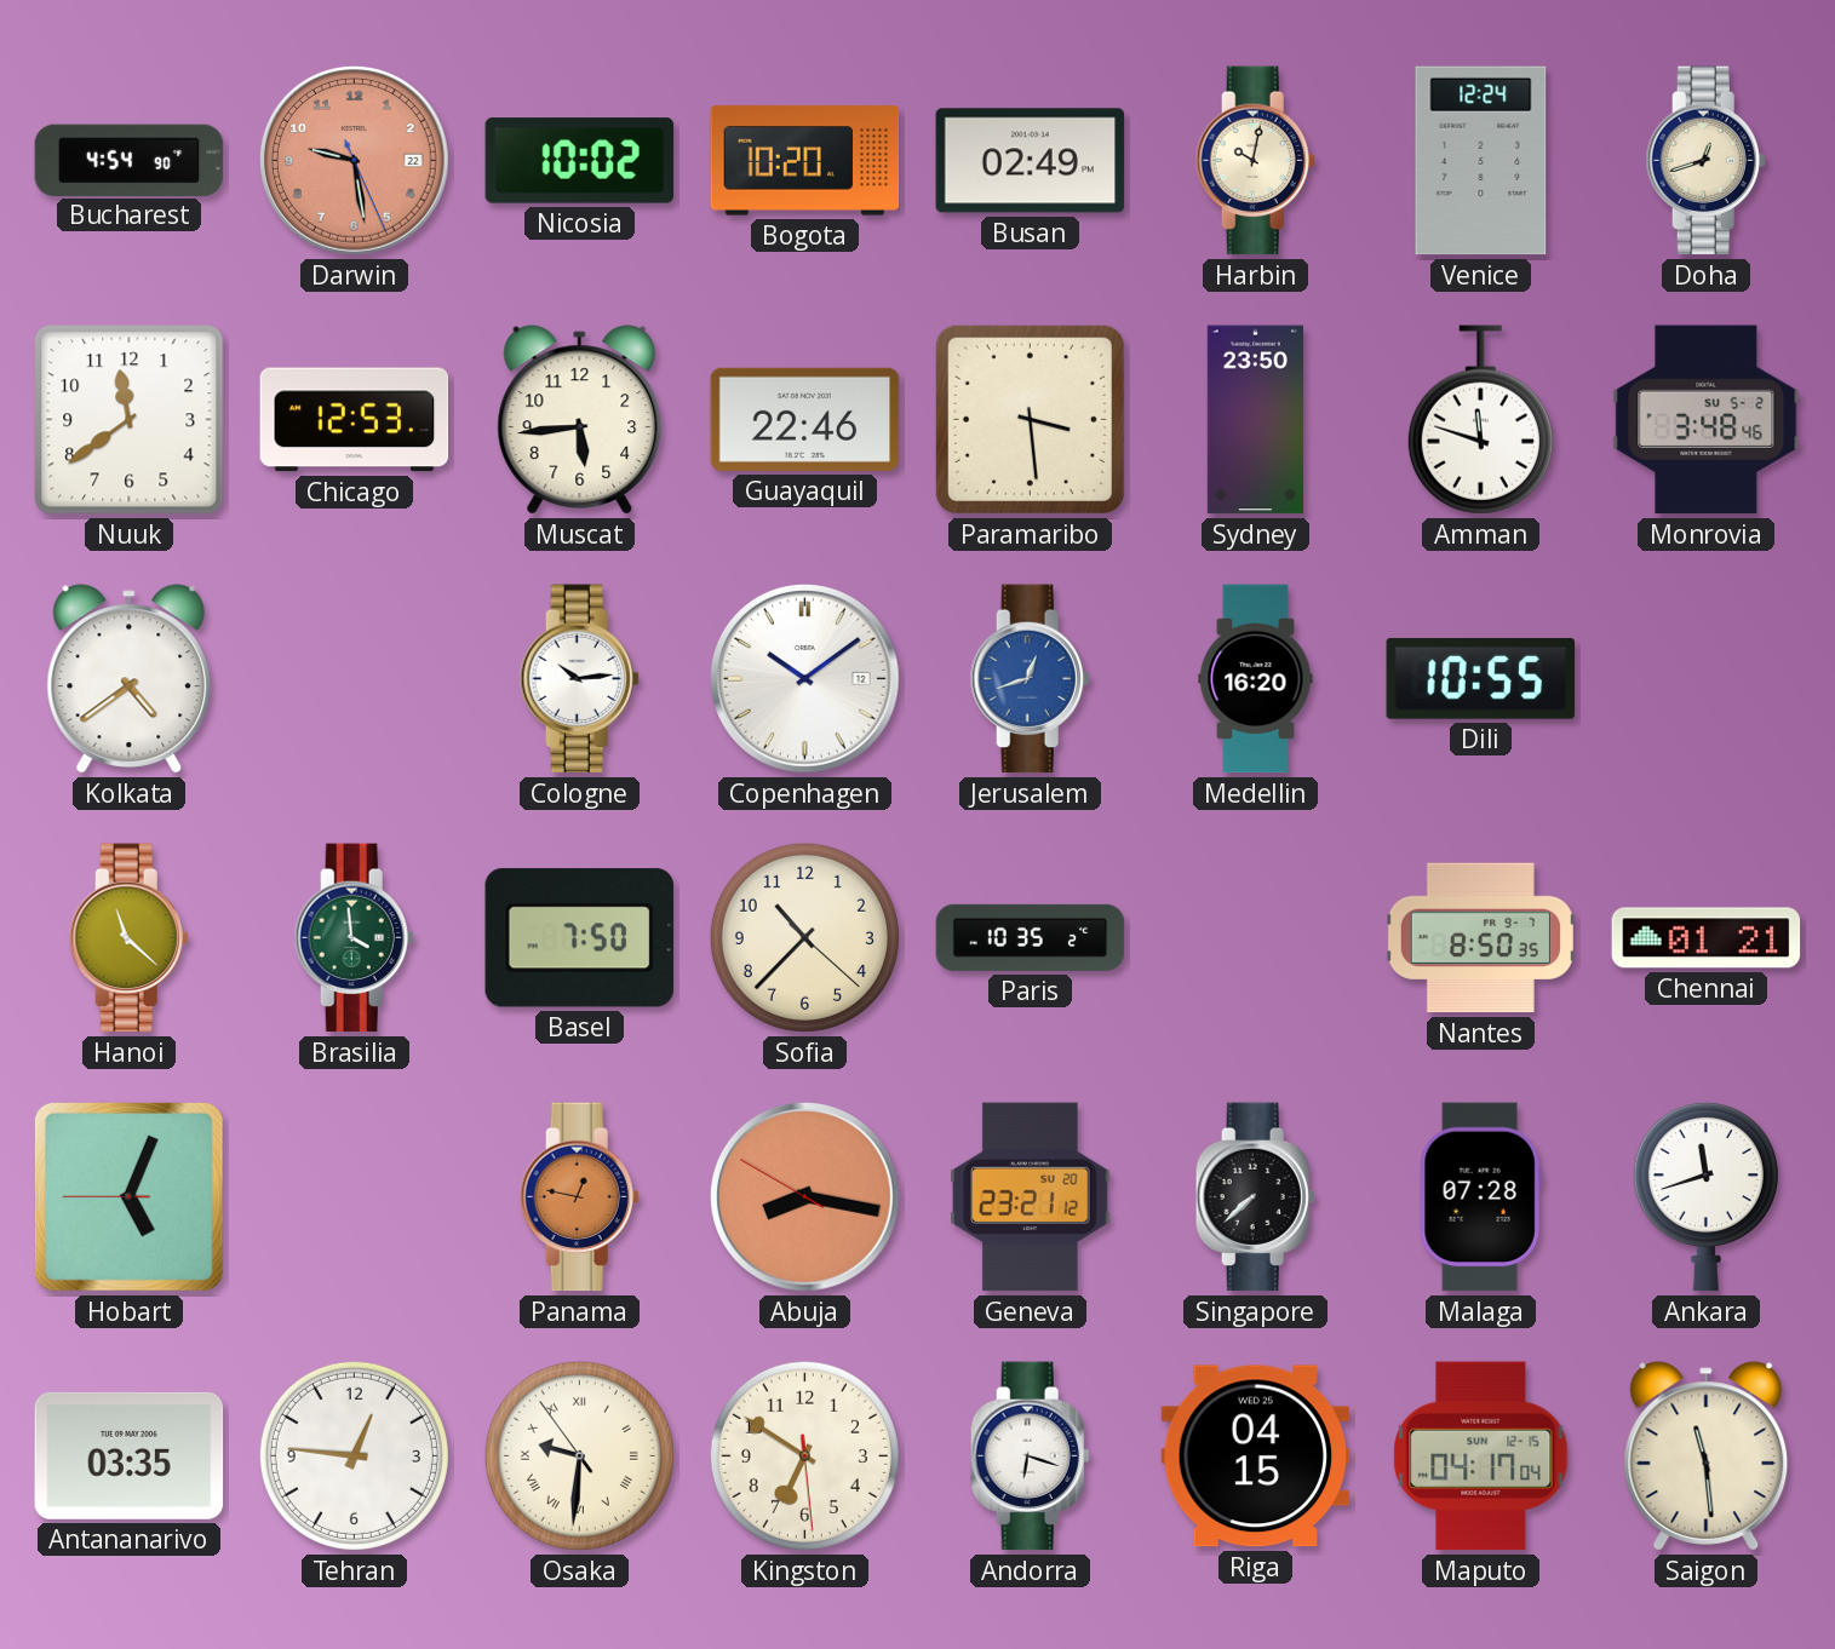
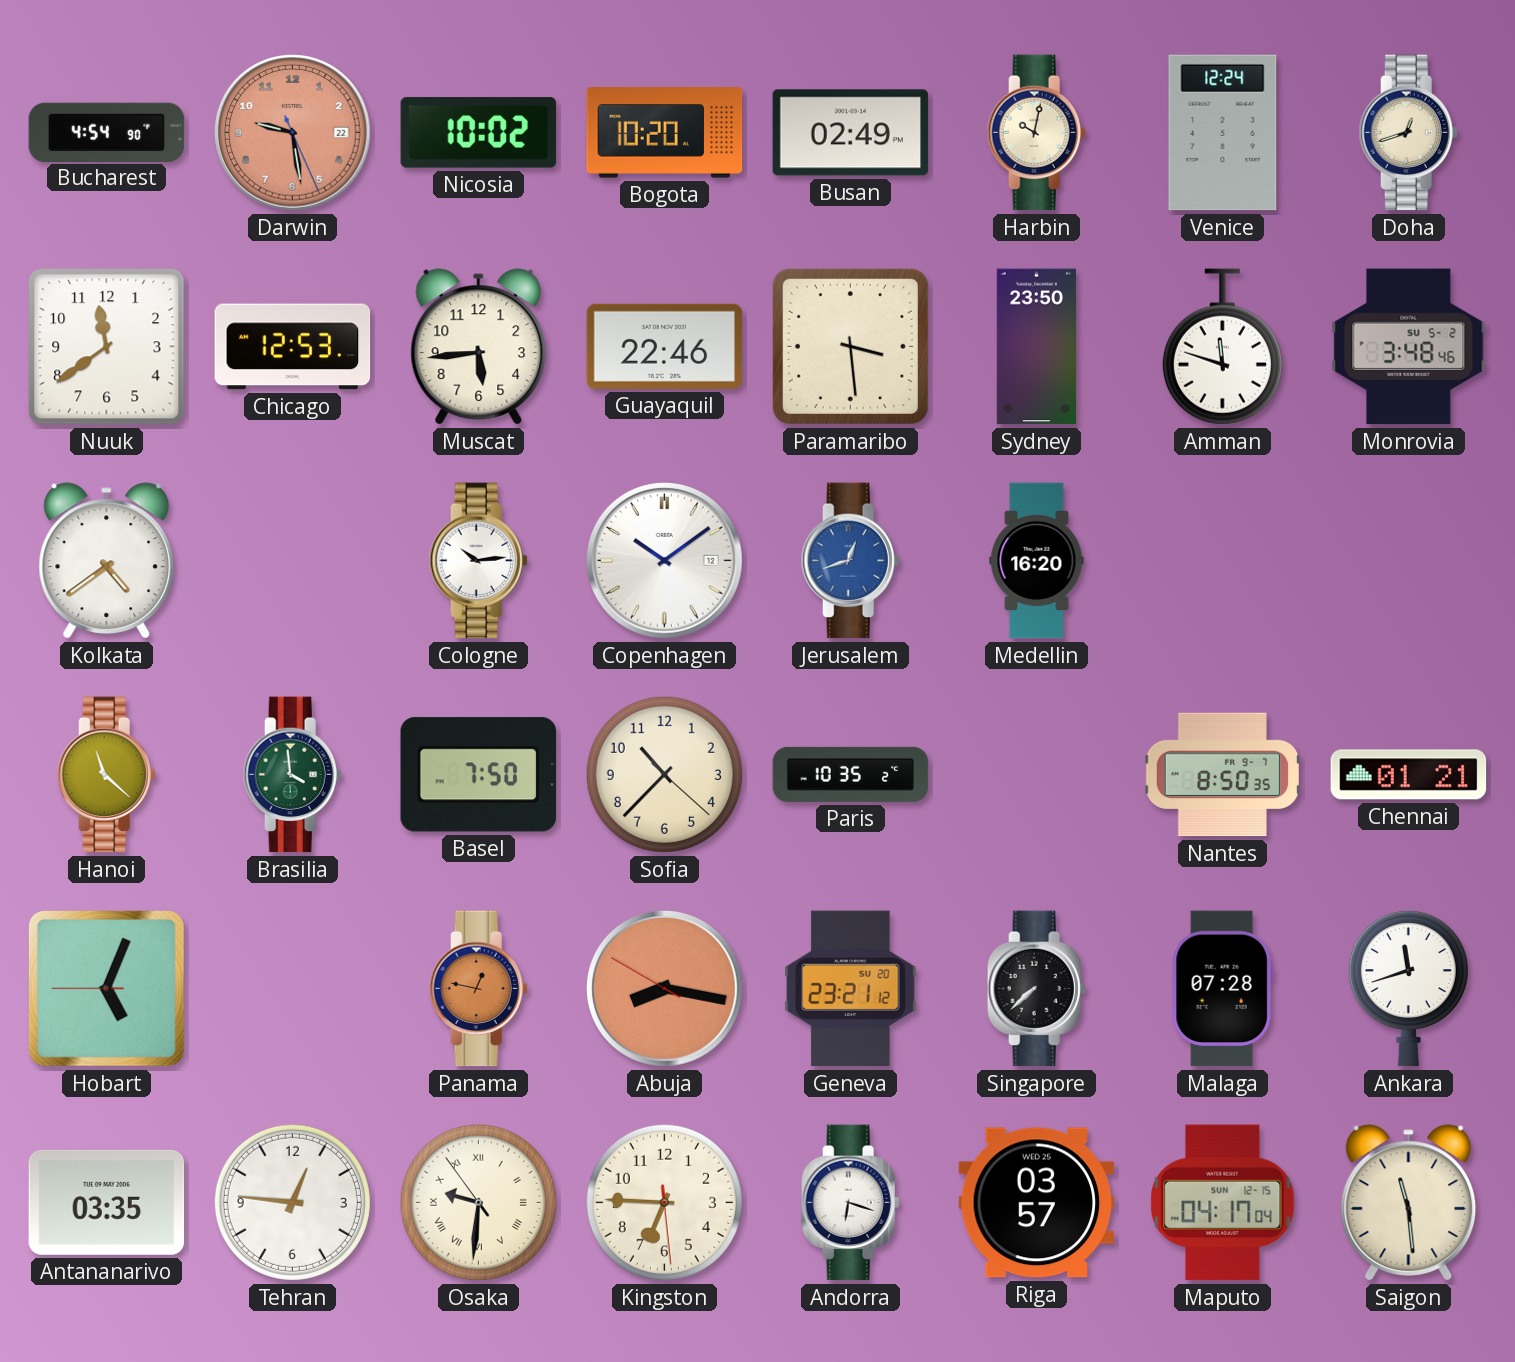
Dili: 10:55 -> none (1481, 678)
Kingston: 6:50 -> 6:45 (664, 1202)
Riga: 04:15 -> 03:57 (1037, 1203)
